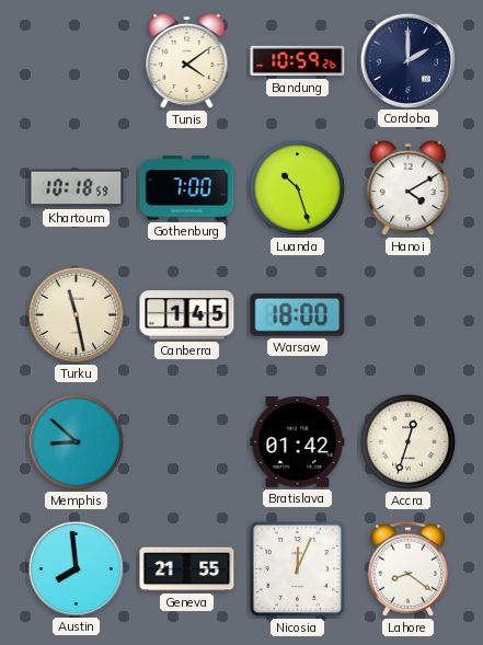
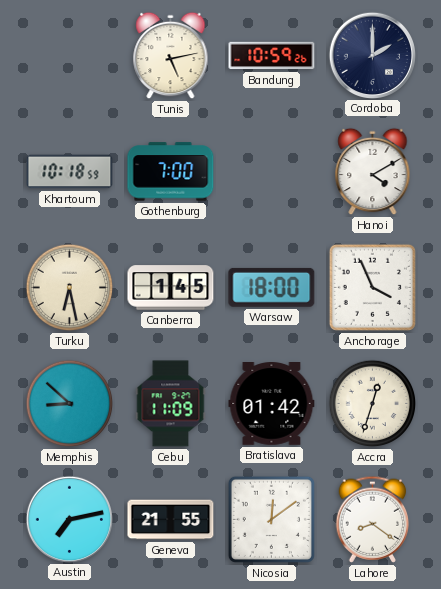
Tunis: 4:09 -> 5:13 (171, 56)
Luanda: 10:27 -> none (298, 188)
Turku: 11:28 -> 6:28 (70, 288)
Anchorage: none -> 3:56 (372, 287)
Cebu: none -> 11:09 (171, 404)
Austin: 7:59 -> 7:13 (69, 519)
Nicosia: 12:04 -> 12:09 (271, 519)
